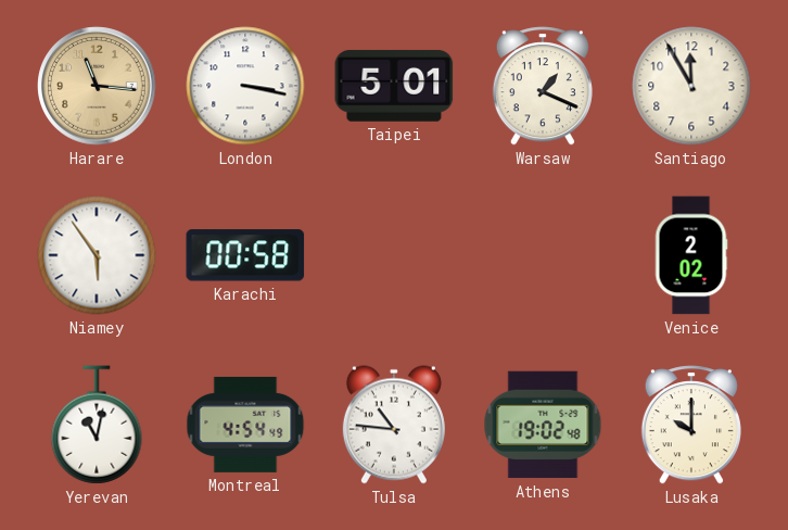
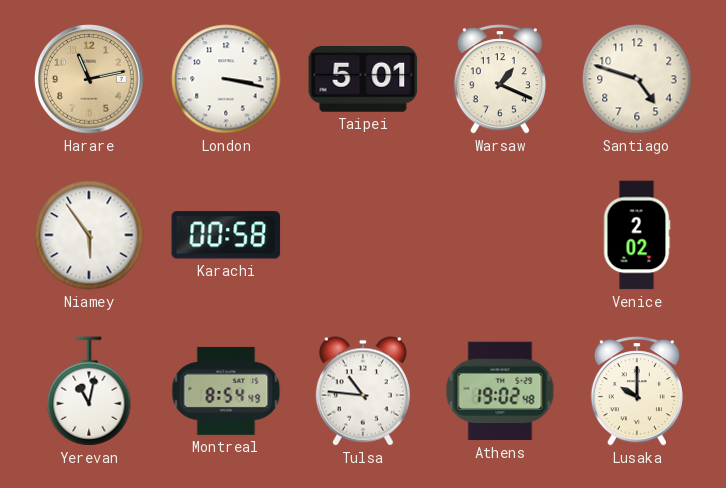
Harare: 11:16 -> 11:13 (89, 79)
Santiago: 11:55 -> 4:48 (637, 79)
Montreal: 4:54 -> 8:54 (226, 391)
